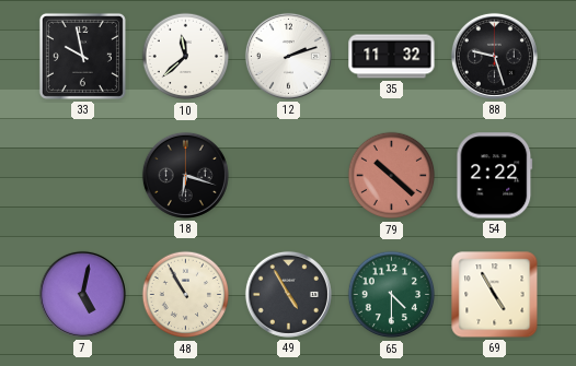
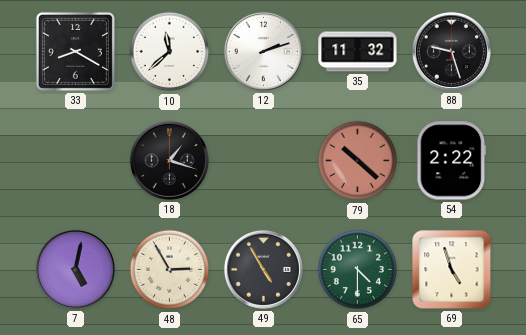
33: 9:58 -> 8:20 (75, 51)
18: 6:18 -> 1:18 (169, 160)
48: 10:55 -> 2:55 (170, 270)
69: 4:55 -> 4:57 (452, 270)
